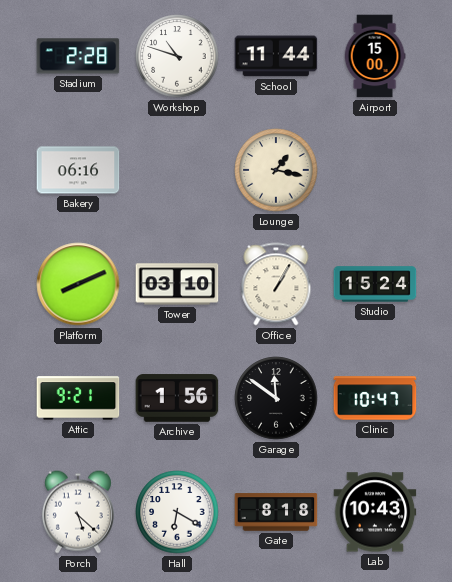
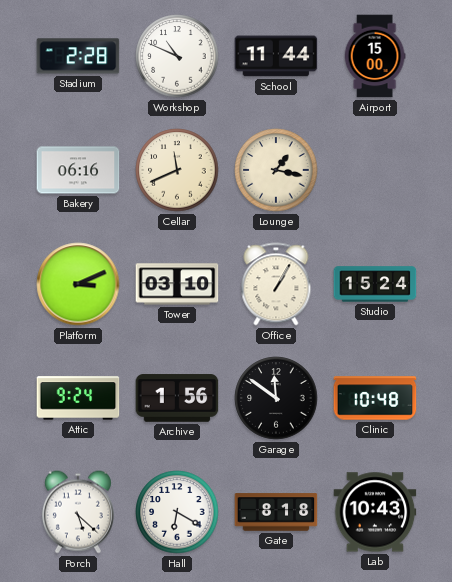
Workshop: 10:48 -> 10:49 (177, 56)
Cellar: none -> 11:41 (177, 170)
Platform: 8:11 -> 3:11 (78, 284)
Attic: 9:21 -> 9:24 (78, 398)
Clinic: 10:47 -> 10:48 (375, 398)
